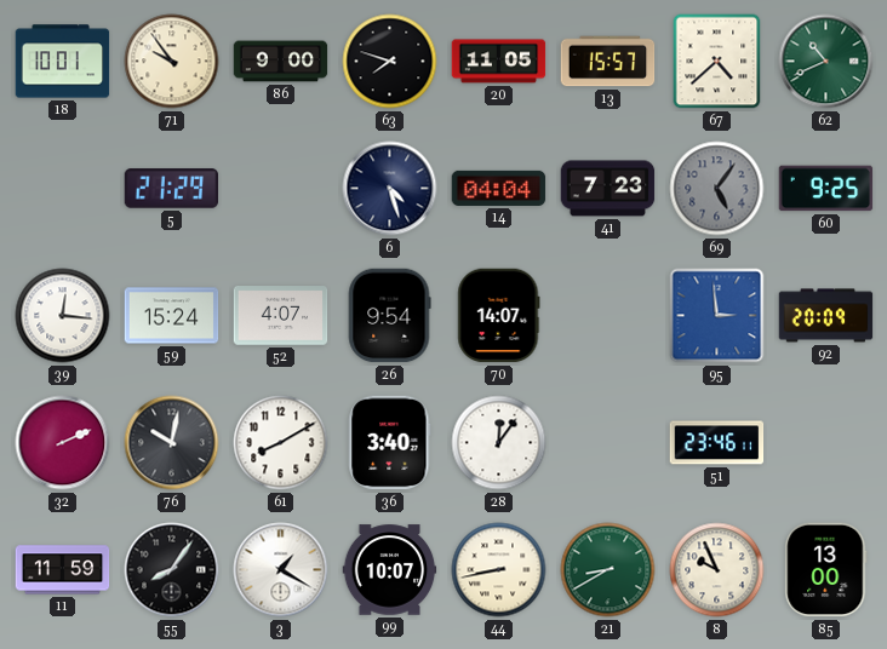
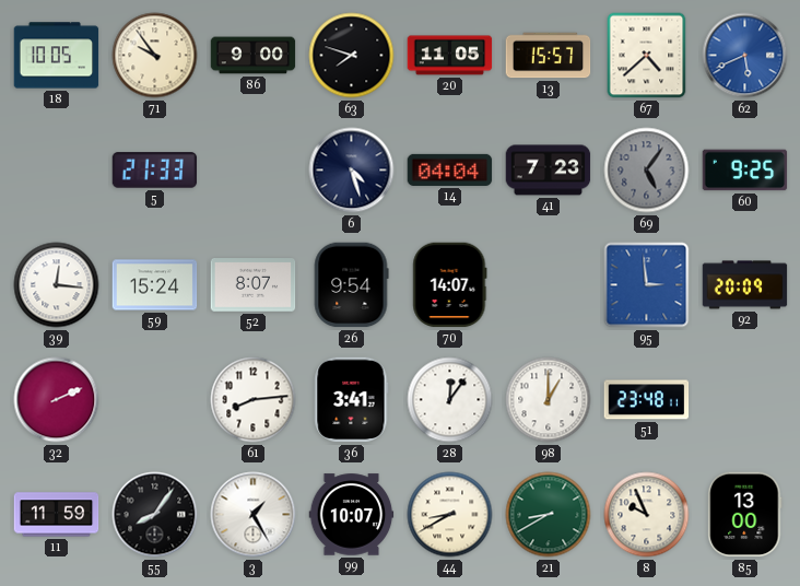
18: 10:01 -> 10:05 (57, 56)
62: 10:41 -> 5:41 (745, 56)
62 dial: green -> blue (745, 56)
5: 21:29 -> 21:33 (155, 171)
52: 4:07 -> 8:07 (254, 285)
76: 10:02 -> none (172, 443)
61: 8:10 -> 8:14 (254, 400)
36: 3:40 -> 3:41 (352, 400)
98: none -> 1:00 (549, 400)
51: 23:46 -> 23:48 (647, 400)
3: 1:20 -> 1:25 (254, 515)
44: 8:43 -> 8:40 (450, 515)
